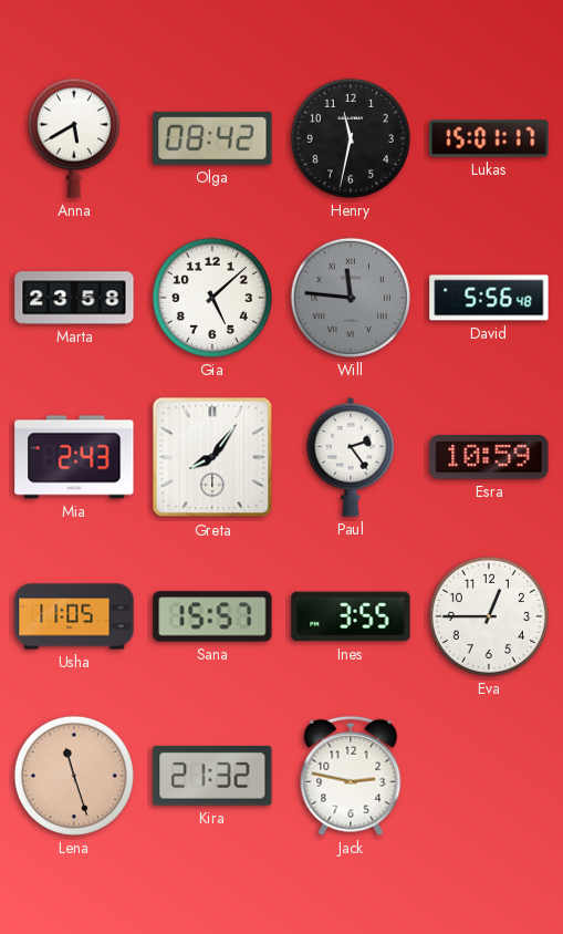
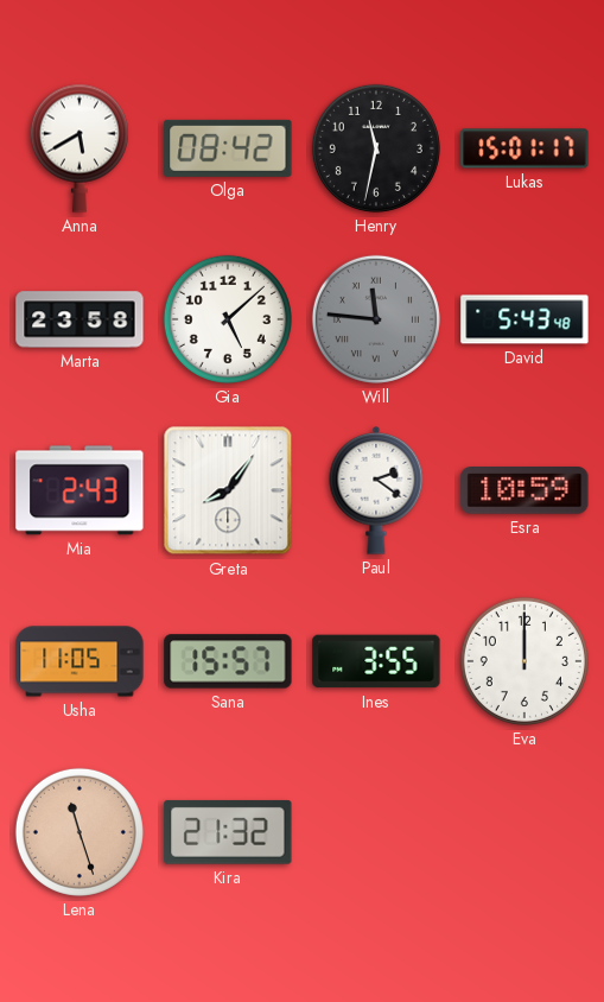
David: 5:56 -> 5:43 (524, 319)
Paul: 2:24 -> 2:21 (376, 490)
Eva: 12:45 -> 12:00 (524, 661)
Jack: 2:47 -> none (351, 776)
